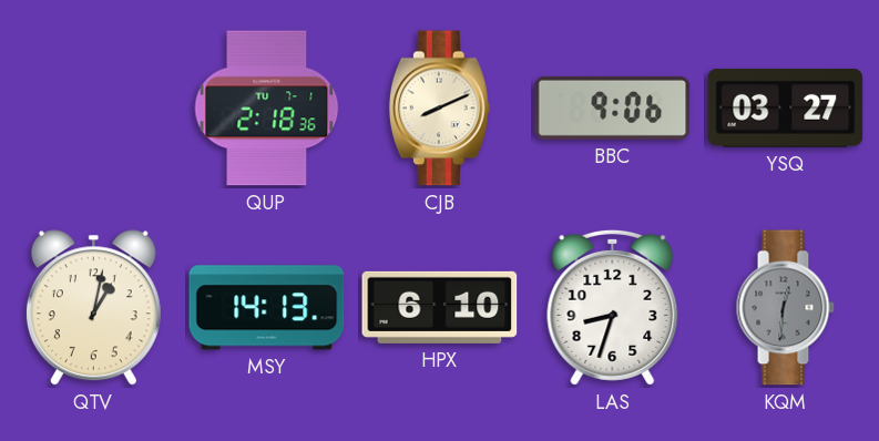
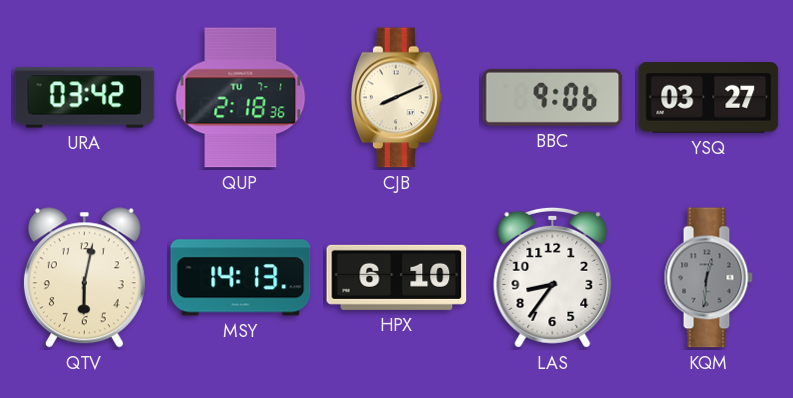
URA: none -> 03:42 (85, 98)
QTV: 1:02 -> 6:02 (84, 278)
LAS: 8:33 -> 8:36 (553, 277)
